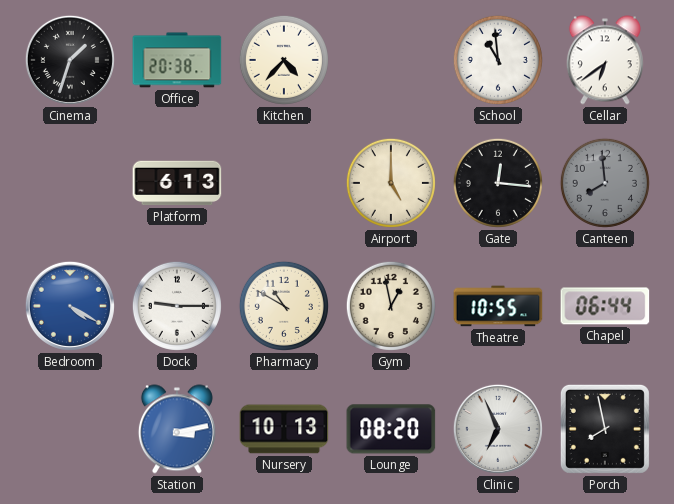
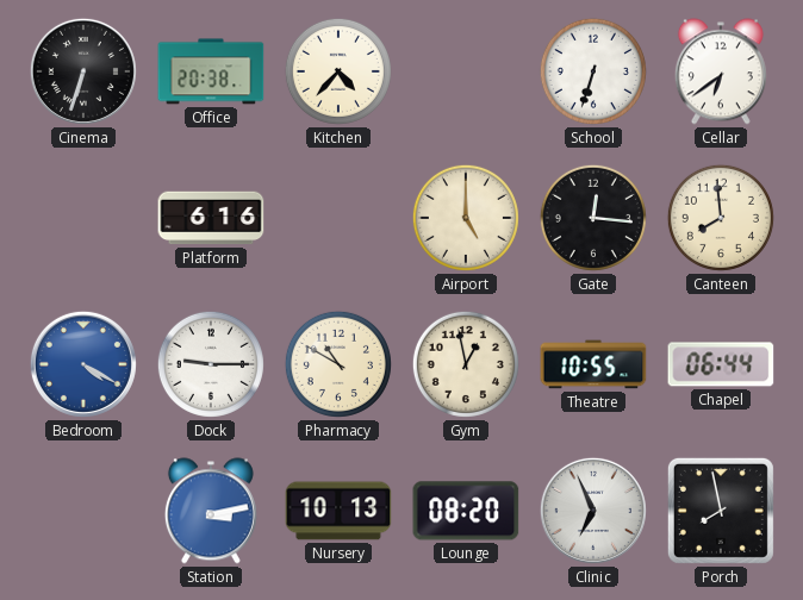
Cinema: 1:33 -> 6:33 (83, 71)
School: 10:59 -> 6:33 (593, 71)
Platform: 6:13 -> 6:16 (211, 218)
Canteen dial: grey -> cream (721, 218)
